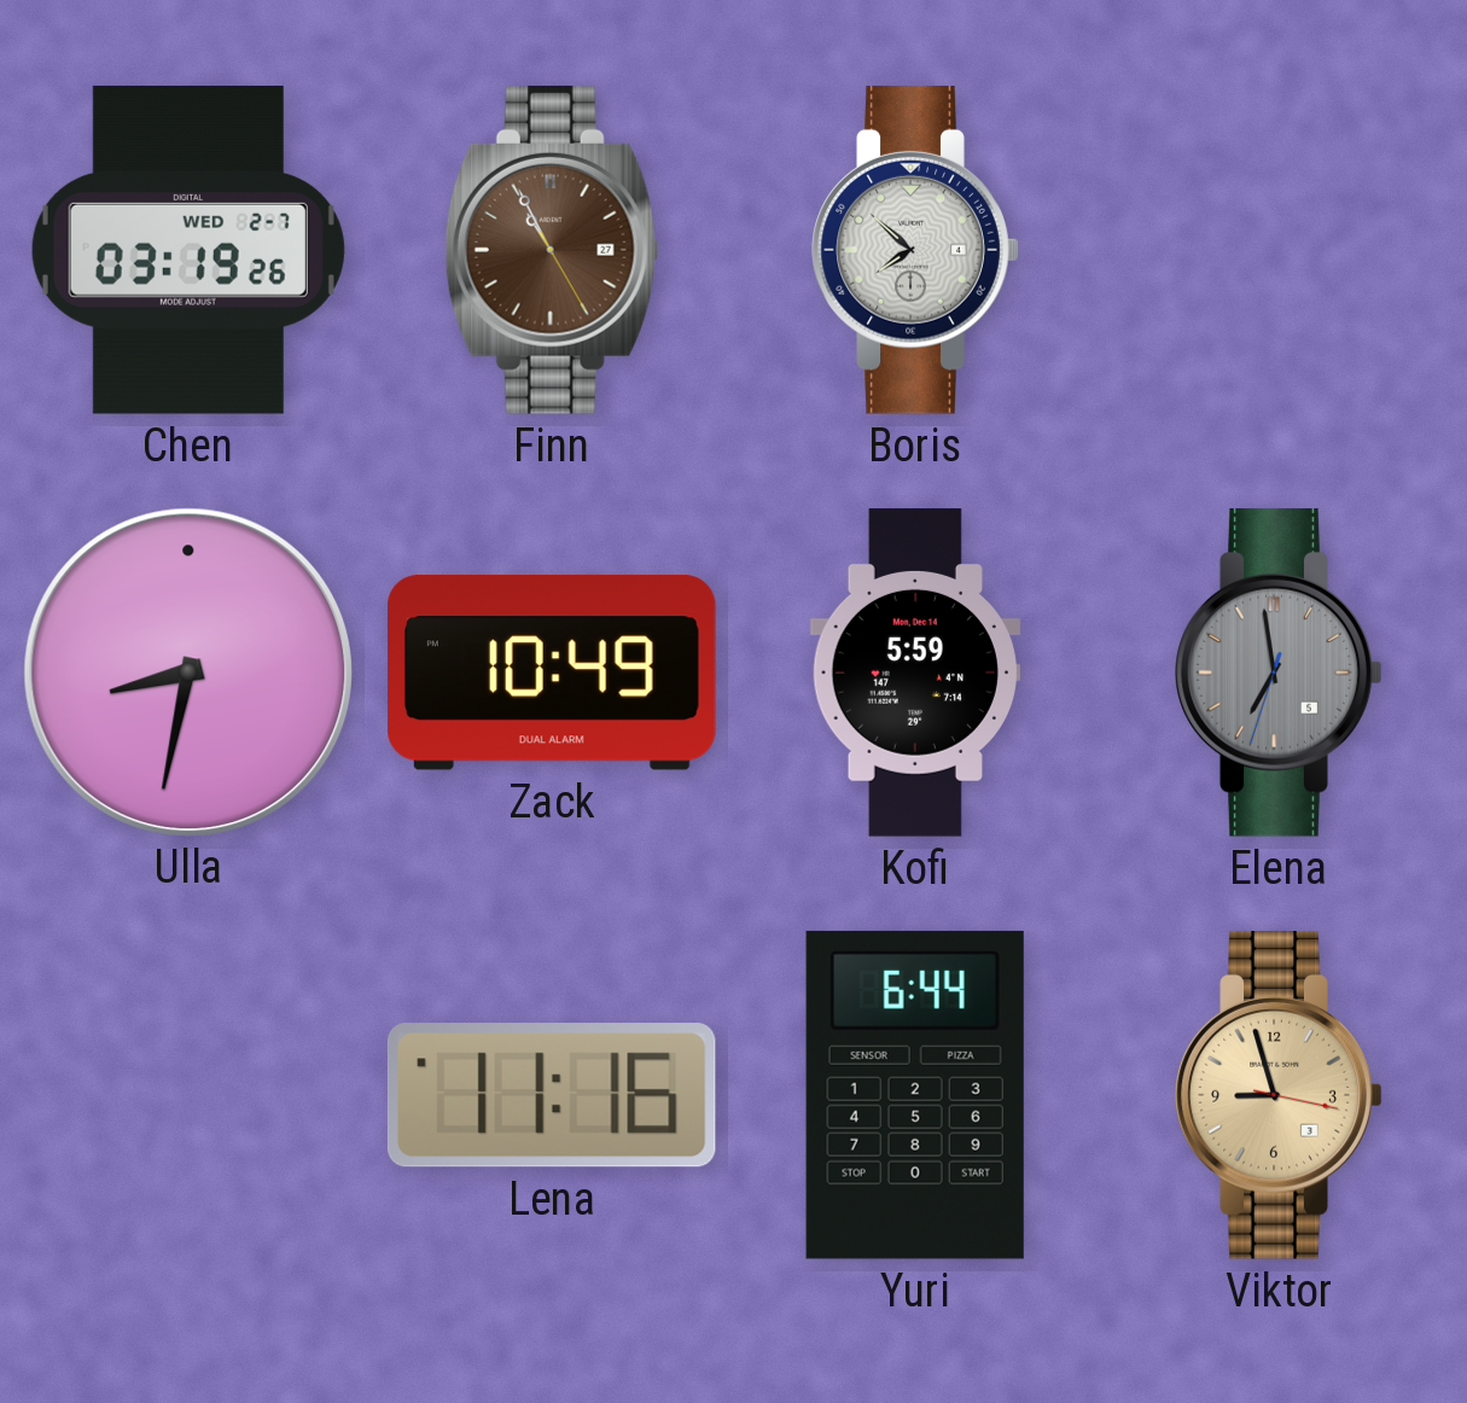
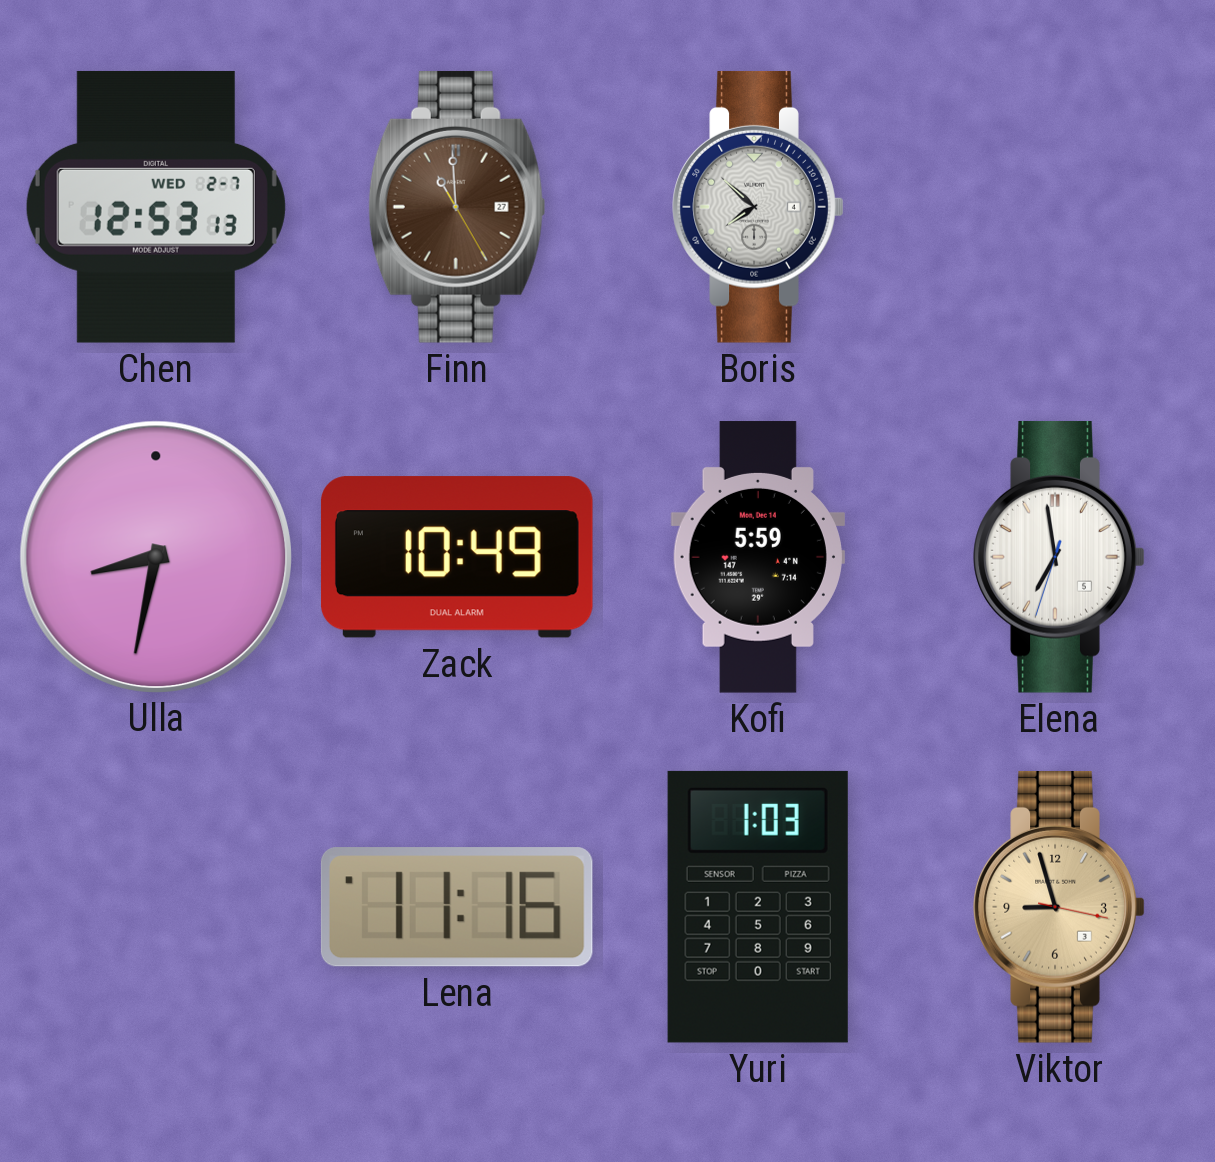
Chen: 03:19 -> 12:53 (156, 207)
Finn: 10:55 -> 10:59 (457, 207)
Elena dial: grey -> white (1059, 557)
Yuri: 6:44 -> 1:03 (758, 907)
